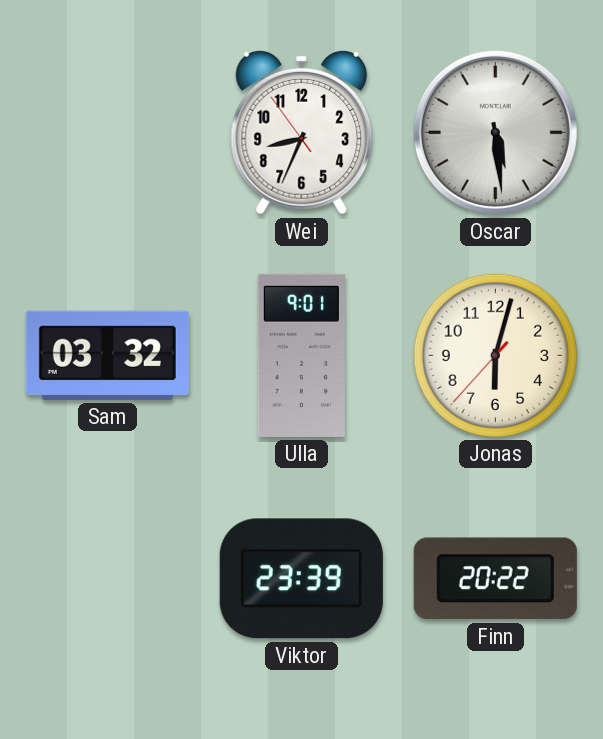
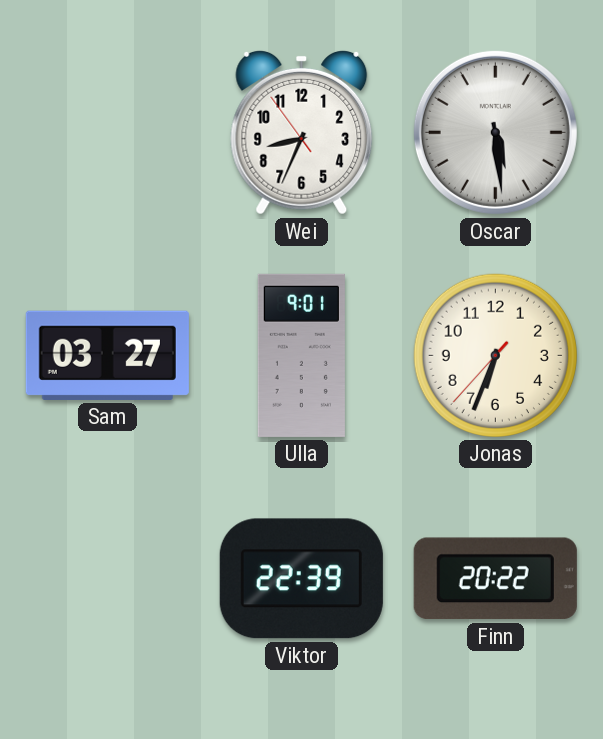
Sam: 03:32 -> 03:27 (107, 355)
Jonas: 6:02 -> 6:33 (495, 355)
Viktor: 23:39 -> 22:39 (301, 579)
